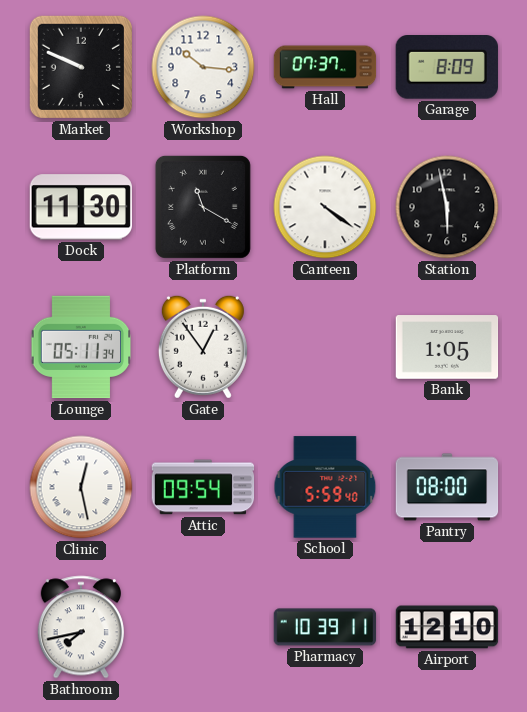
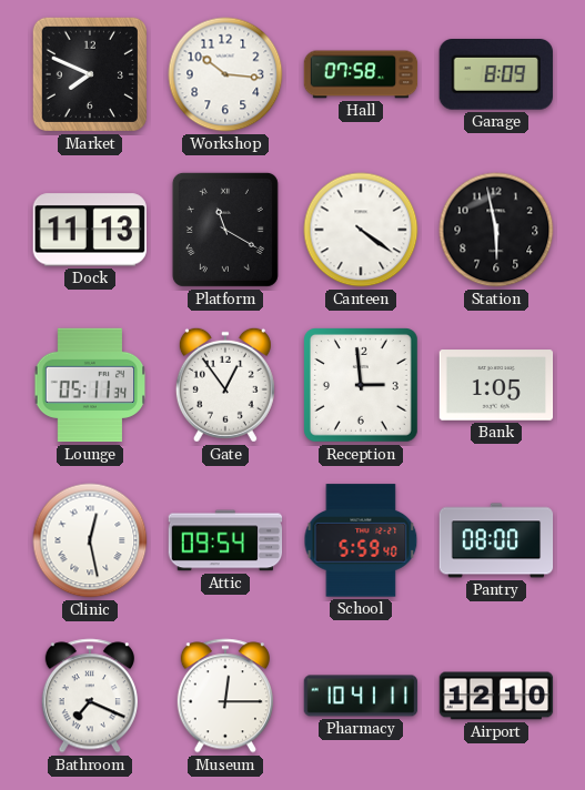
Market: 9:49 -> 7:49 (90, 74)
Hall: 07:37 -> 07:58 (361, 74)
Dock: 11:30 -> 11:13 (89, 230)
Reception: none -> 2:59 (362, 386)
Bathroom: 7:43 -> 7:19 (90, 696)
Museum: none -> 12:15 (225, 696)
Pharmacy: 10:39 -> 10:41 (361, 696)
